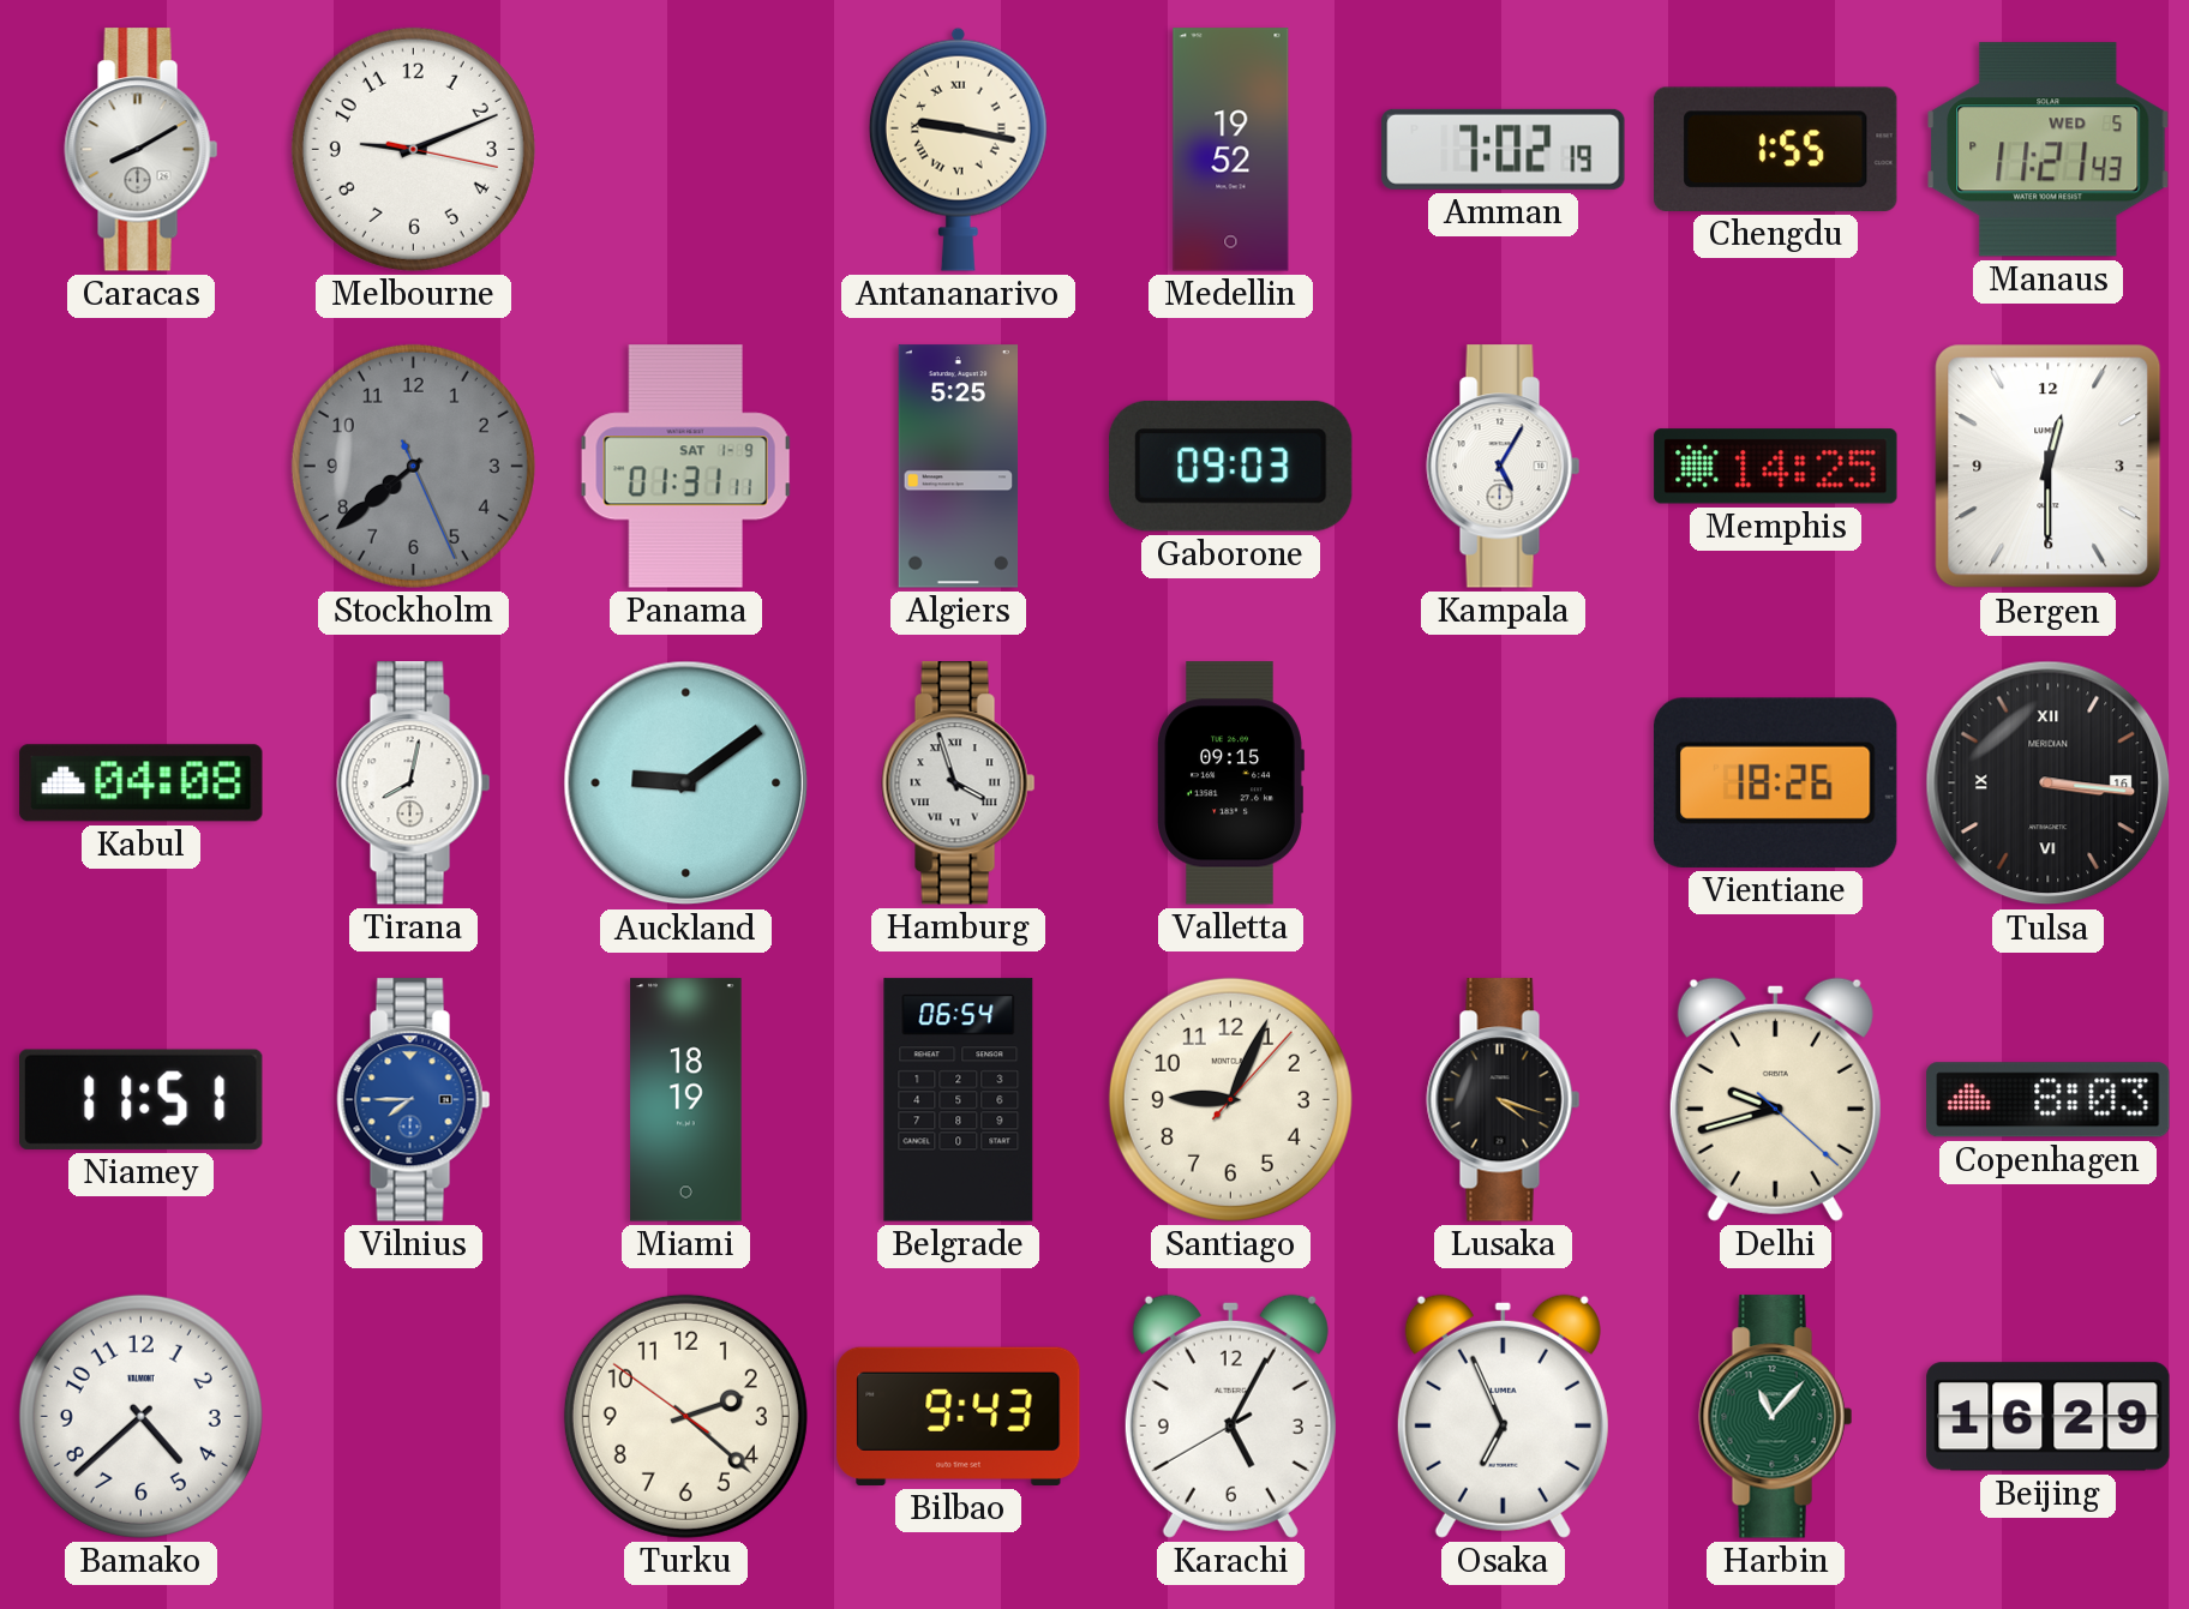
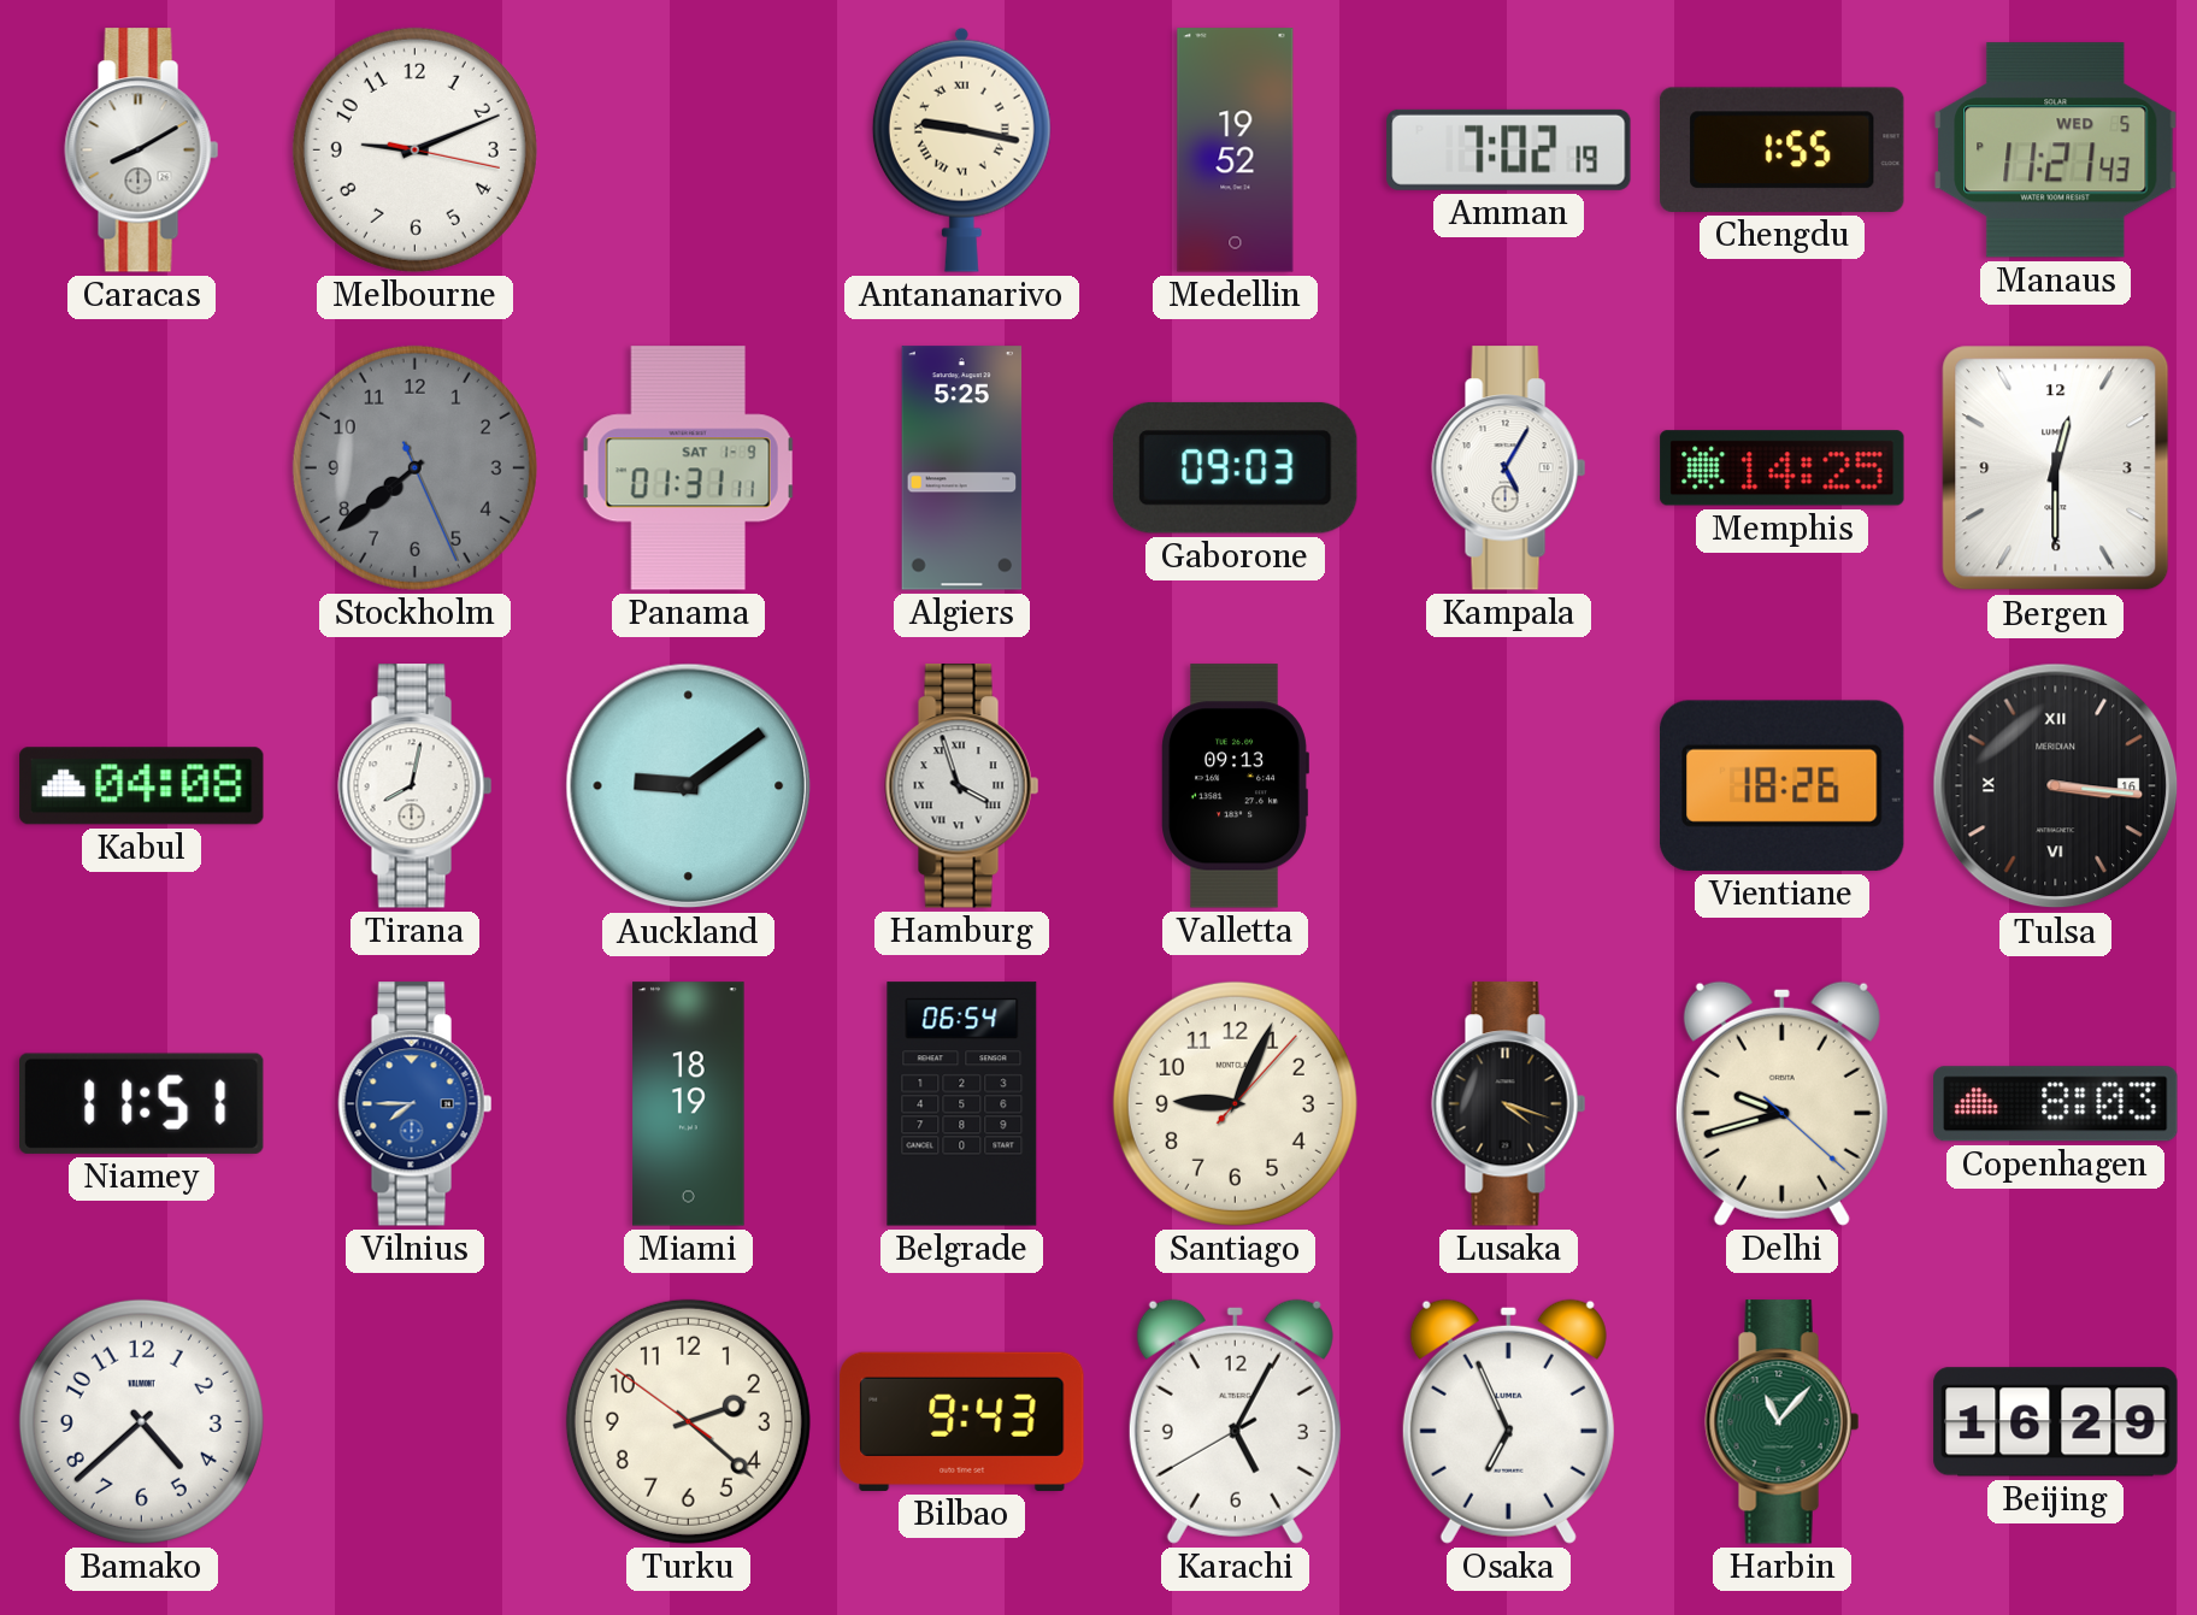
Valletta: 09:15 -> 09:13 (1236, 786)
